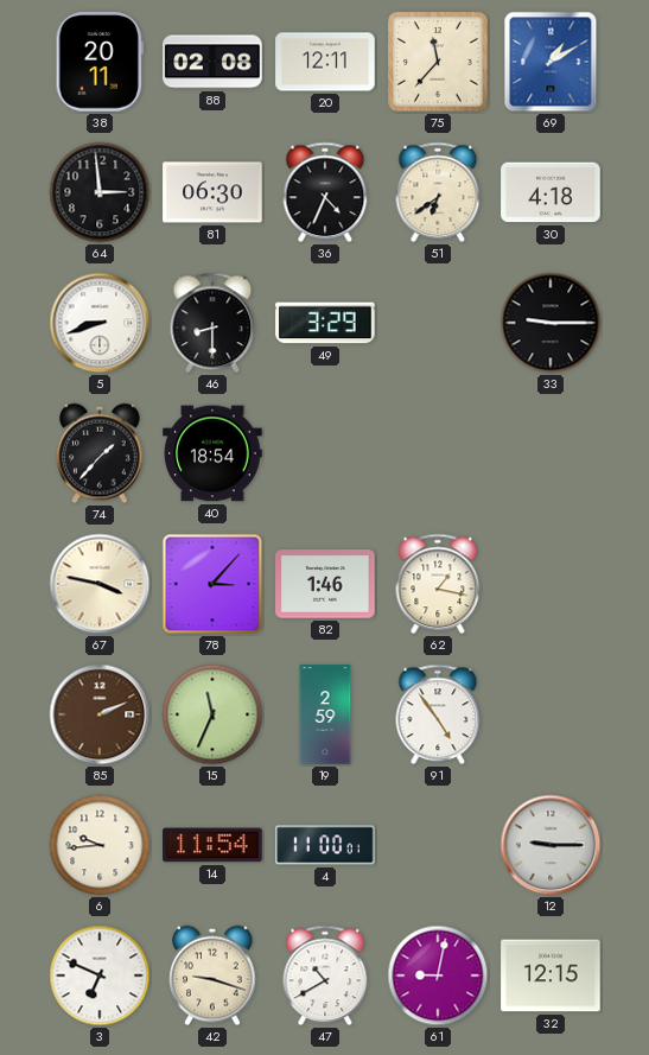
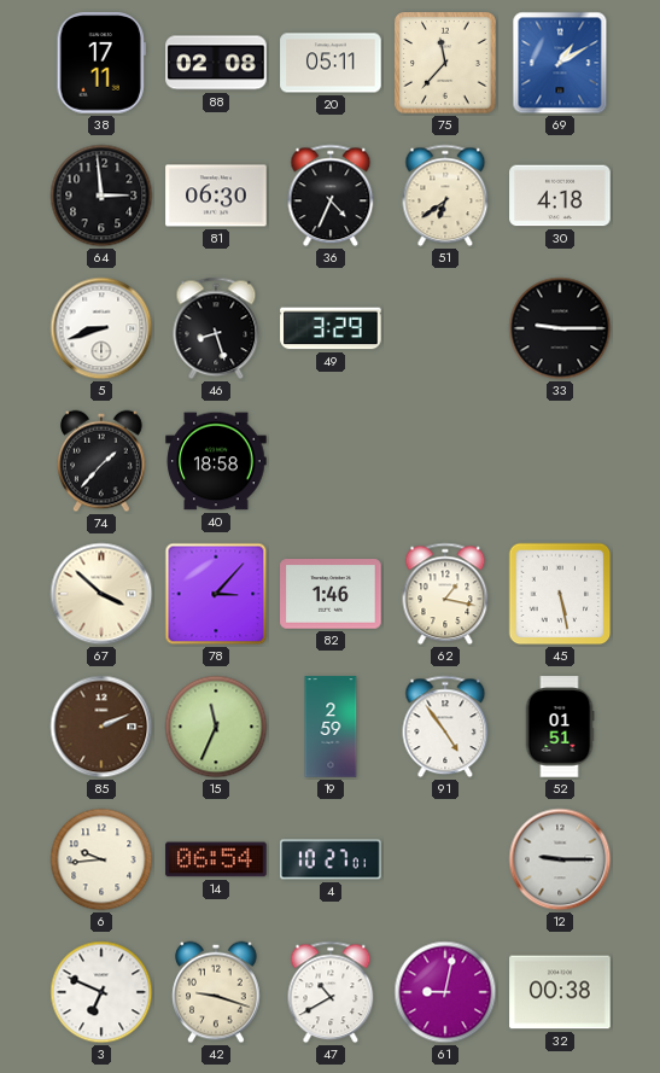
38: 20:11 -> 17:11 (101, 63)
20: 12:11 -> 05:11 (331, 63)
46: 8:30 -> 8:27 (216, 328)
40: 18:54 -> 18:58 (216, 461)
67: 3:47 -> 3:52 (101, 594)
45: none -> 5:28 (560, 594)
52: none -> 01:51 (560, 727)
14: 11:54 -> 06:54 (216, 859)
4: 11:00 -> 10:27 (331, 859)
32: 12:15 -> 00:38 (560, 992)
